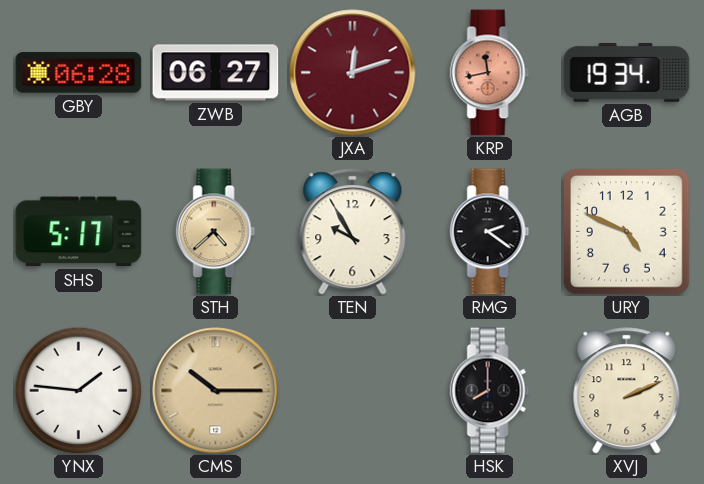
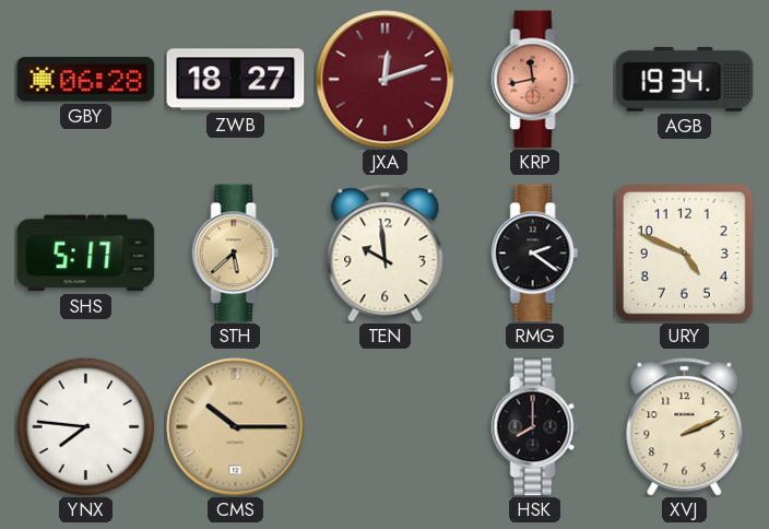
ZWB: 06:27 -> 18:27 (236, 80)
STH: 4:38 -> 5:38 (236, 254)
TEN: 9:55 -> 9:59 (386, 254)
YNX: 1:46 -> 7:46 (85, 426)
